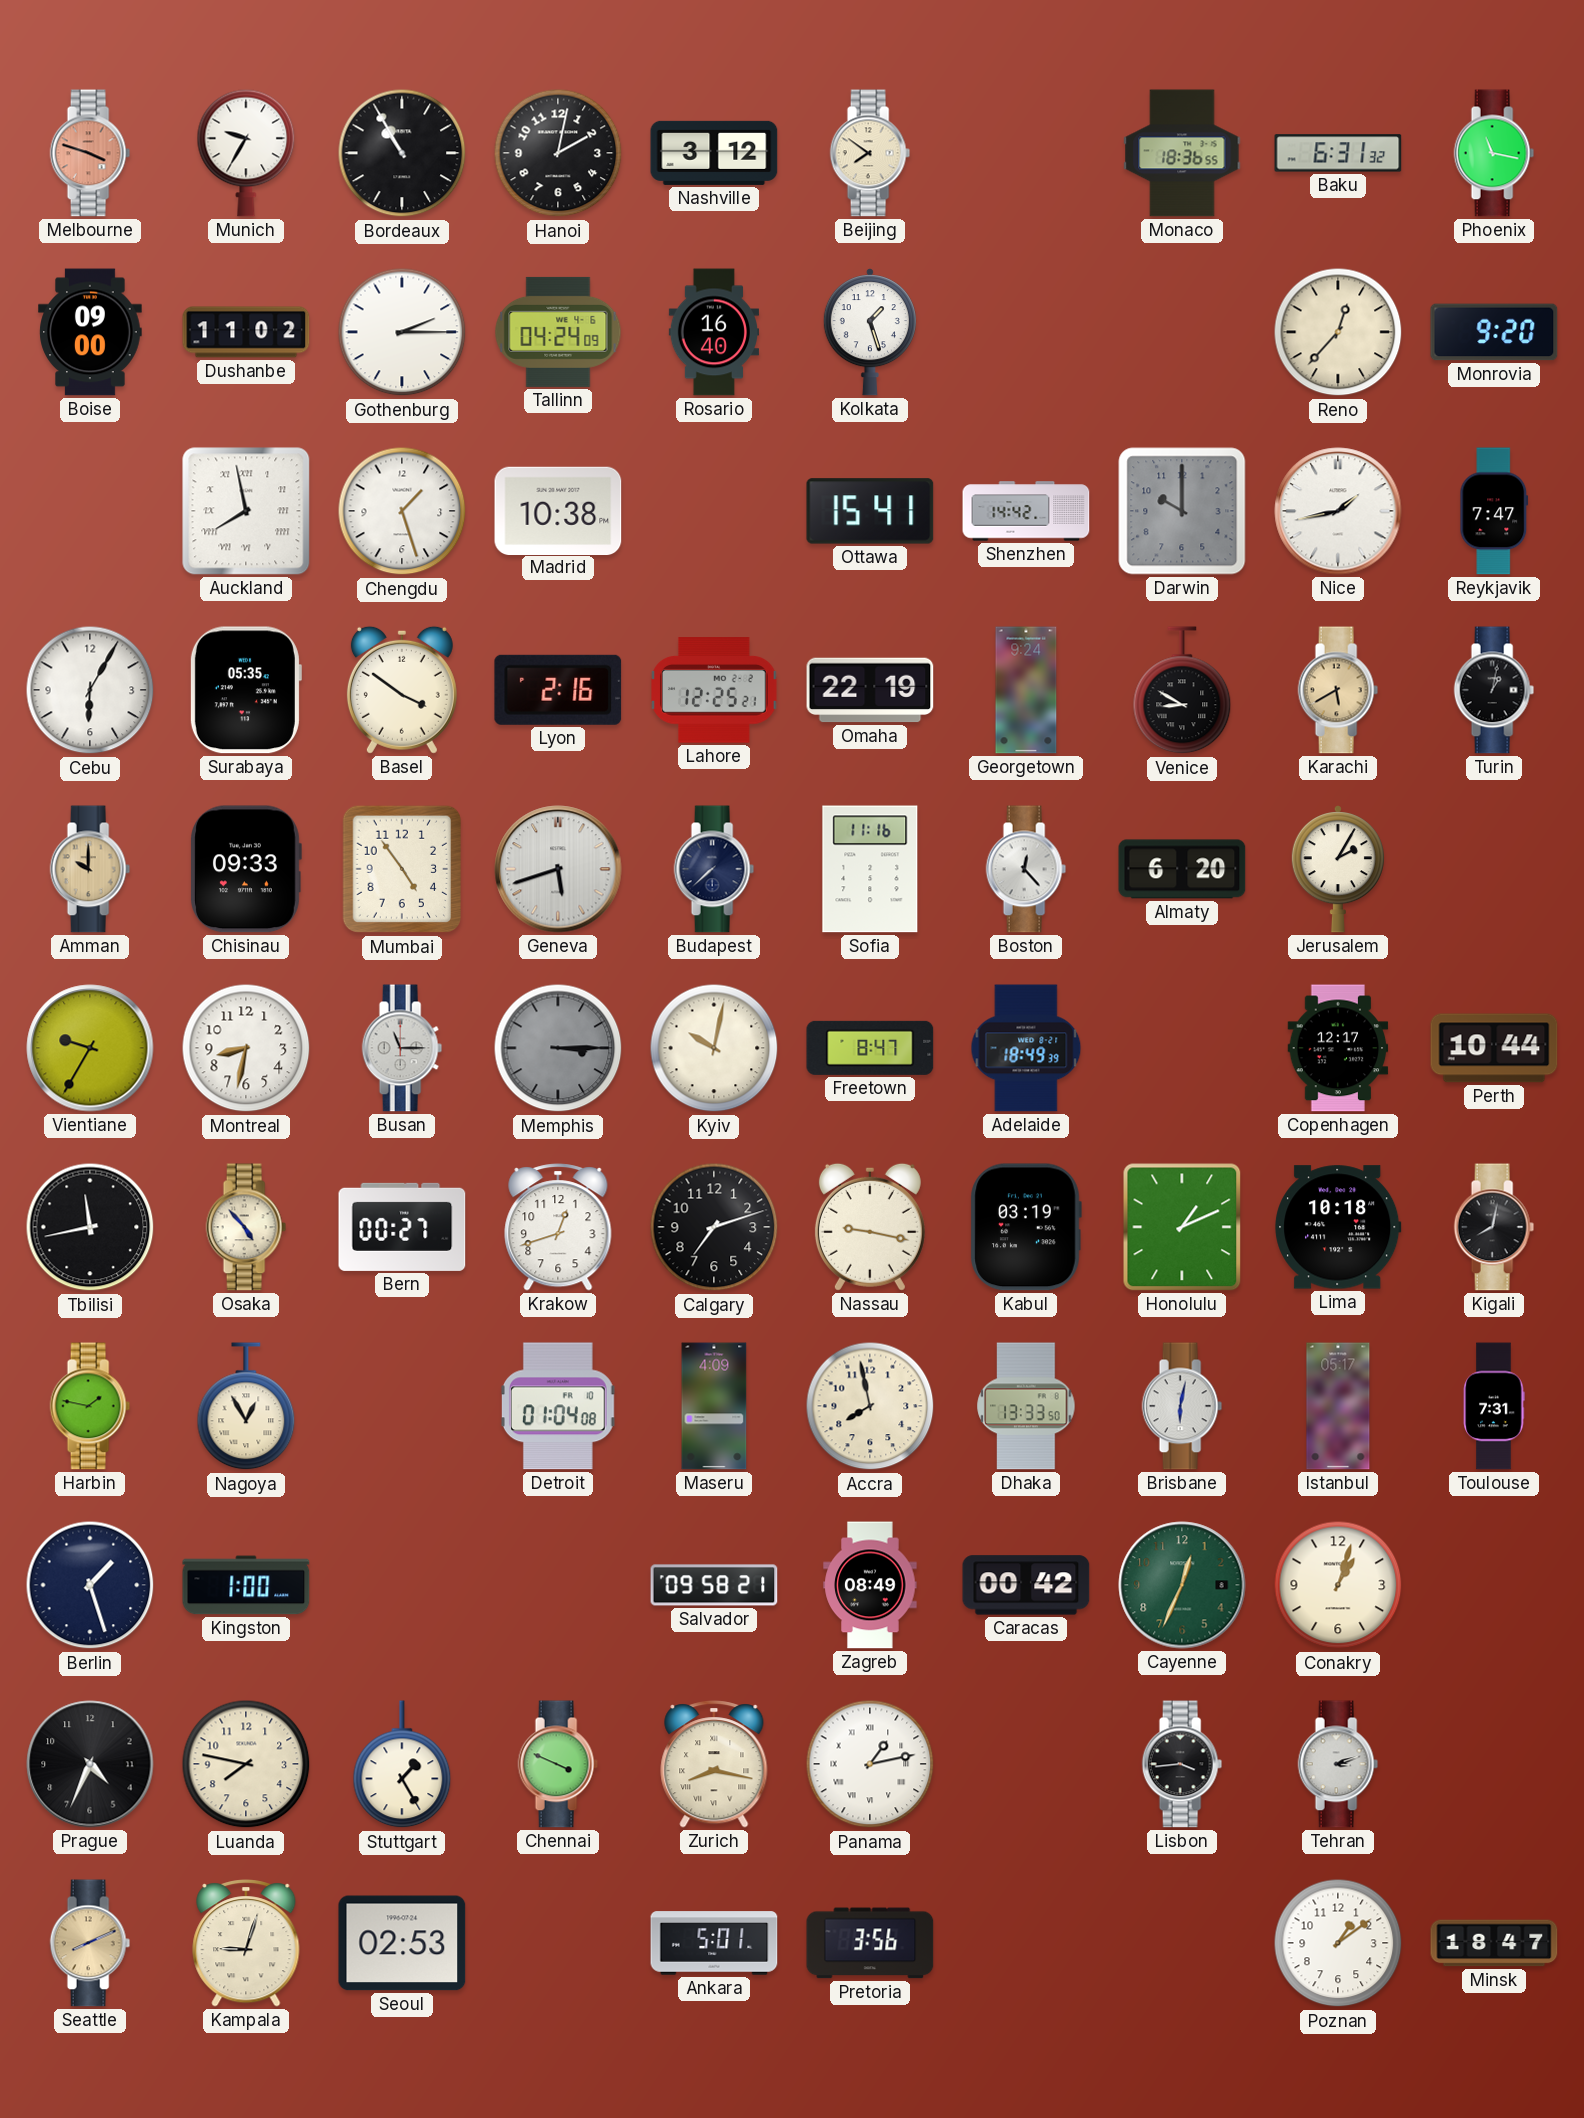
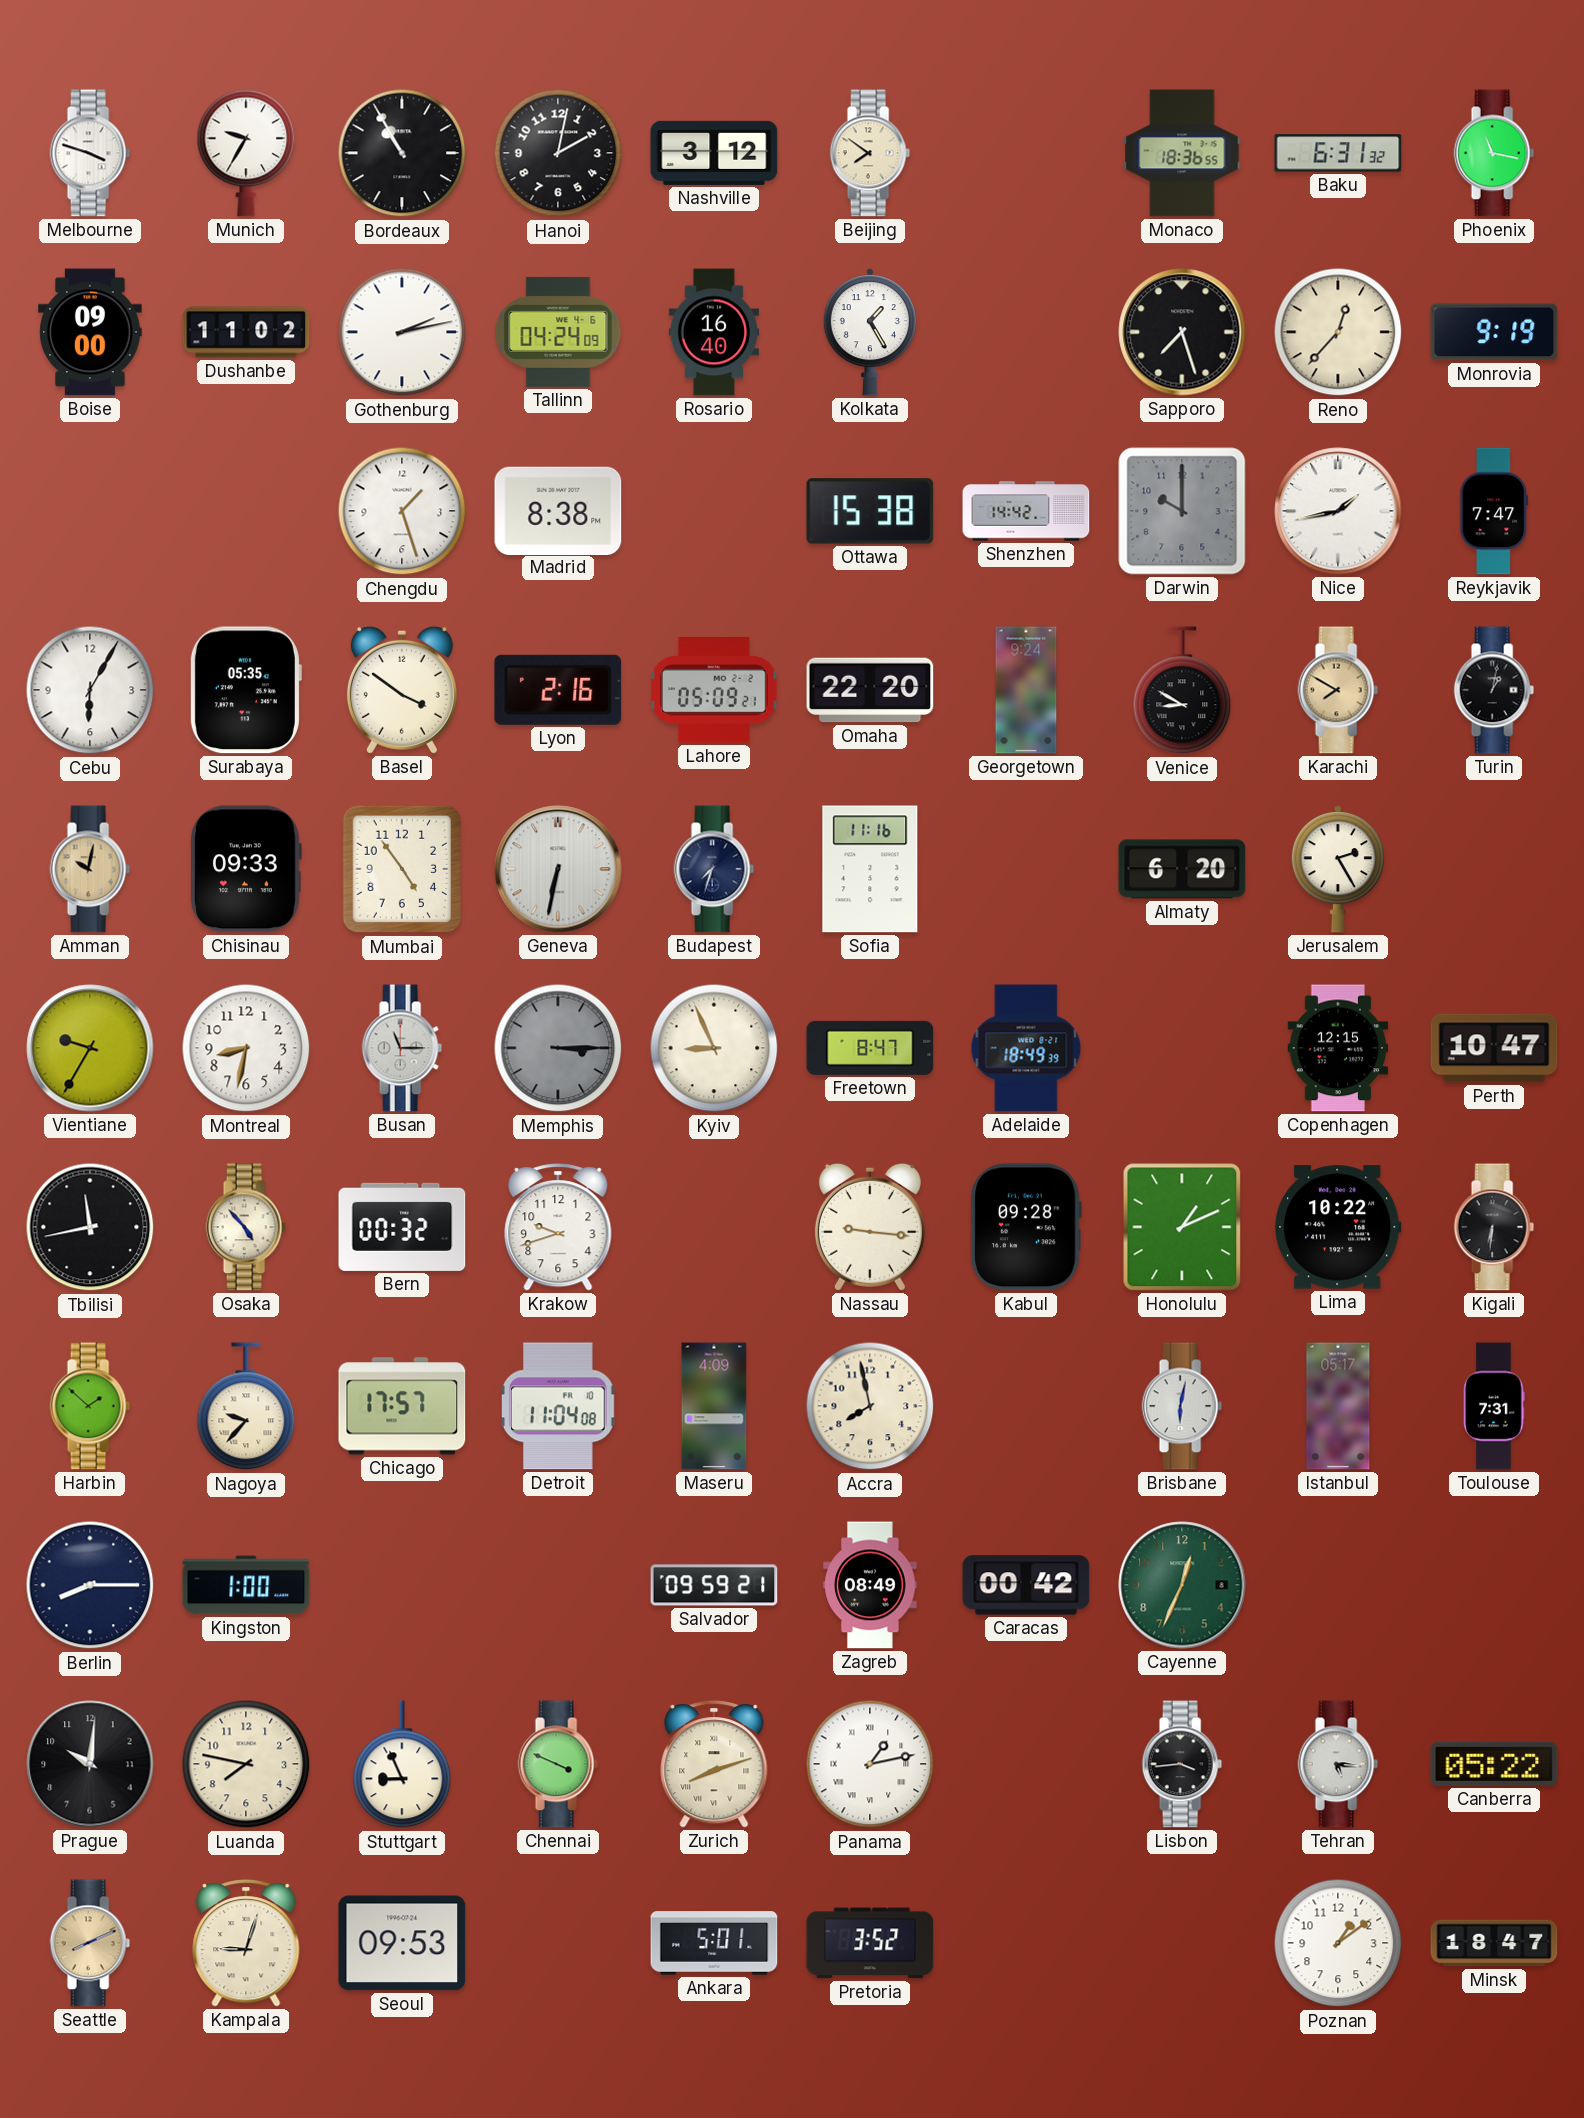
Melbourne dial: salmon -> white (90, 153)
Gothenburg: 2:15 -> 2:13 (402, 332)
Kolkata: 1:27 -> 1:25 (870, 332)
Sapporo: none -> 7:27 (1182, 332)
Monrovia: 9:20 -> 9:19 (1494, 332)
Auckland: 7:58 -> none (246, 511)
Madrid: 10:38 -> 8:38 (558, 510)
Ottawa: 15:41 -> 15:38 (870, 511)
Lahore: 12:25 -> 05:09 (715, 690)
Omaha: 22:19 -> 22:20 (870, 690)
Karachi: 5:40 -> 7:50 (1338, 690)
Amman: 10:00 -> 10:02 (90, 869)
Geneva: 5:42 -> 6:32 (558, 869)
Budapest: 7:38 -> 7:33 (714, 869)
Boston: 12:23 -> none (1026, 869)
Jerusalem: 2:05 -> 2:25 (1338, 869)
Kyiv: 10:02 -> 8:56 (714, 1048)
Copenhagen: 12:17 -> 12:15 (1338, 1048)
Perth: 10:44 -> 10:47 (1494, 1048)
Bern: 00:27 -> 00:32 (402, 1227)
Krakow: 12:42 -> 9:42 (558, 1227)
Calgary: 7:12 -> none (714, 1227)
Nassau: 9:17 -> 9:16 (870, 1227)
Kabul: 03:19 -> 09:28 (1026, 1227)
Lima: 10:18 -> 10:22 (1338, 1227)
Kigali: 8:02 -> 6:31 (1494, 1227)
Harbin: 1:47 -> 1:52 (90, 1406)
Nagoya: 12:55 -> 9:37 (246, 1407)
Chicago: none -> 17:57 (402, 1406)
Detroit: 01:04 -> 11:04 (558, 1406)
Dhaka: 13:33 -> none (1026, 1406)
Berlin: 1:27 -> 8:15 (90, 1585)
Salvador: 09:58 -> 09:59 (714, 1585)
Conakry: 1:03 -> none (1338, 1585)
Prague: 4:34 -> 10:01 (90, 1764)
Stuttgart: 1:25 -> 8:56 (402, 1765)
Zurich: 8:17 -> 8:12 (714, 1764)
Tehran: 3:12 -> 5:16 (1338, 1764)
Canberra: none -> 05:22 (1494, 1764)
Seoul: 02:53 -> 09:53 (402, 1943)
Pretoria: 3:56 -> 3:52 (870, 1943)
